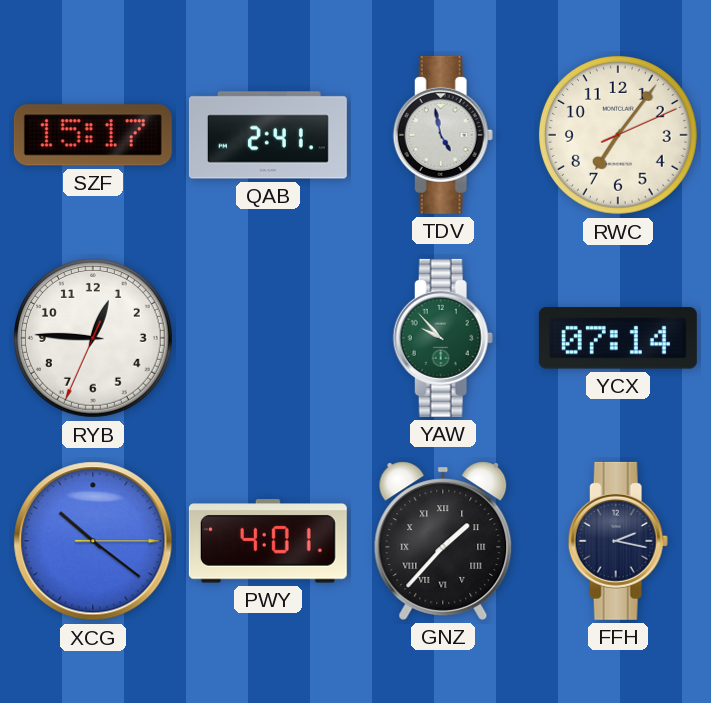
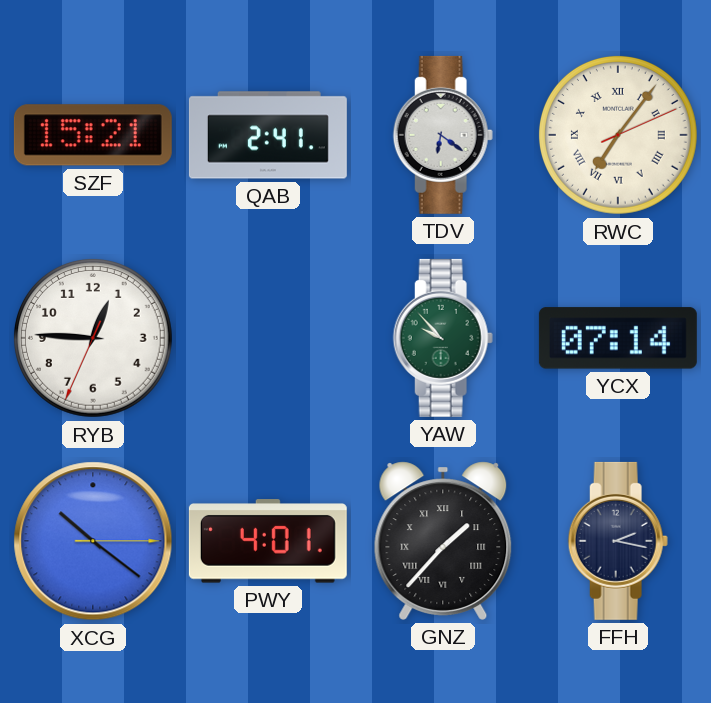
SZF: 15:17 -> 15:21 (93, 135)
TDV: 4:58 -> 6:21 (443, 135)
RWC numerals: Arabic -> Roman (618, 135)
